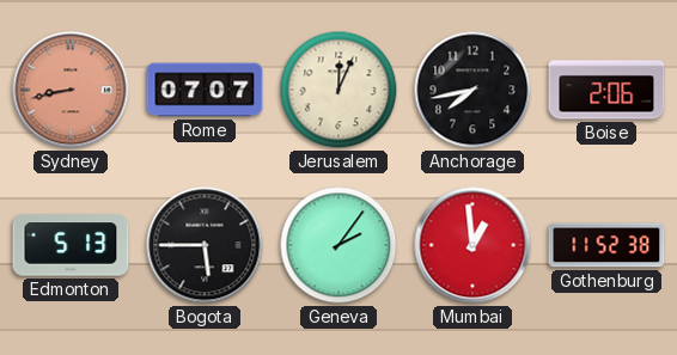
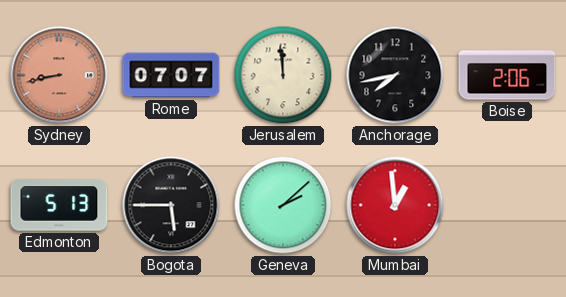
Jerusalem: 12:04 -> 11:59 (283, 75)
Geneva: 2:06 -> 2:08 (283, 205)
Gothenburg: 11:52 -> none (606, 245)
